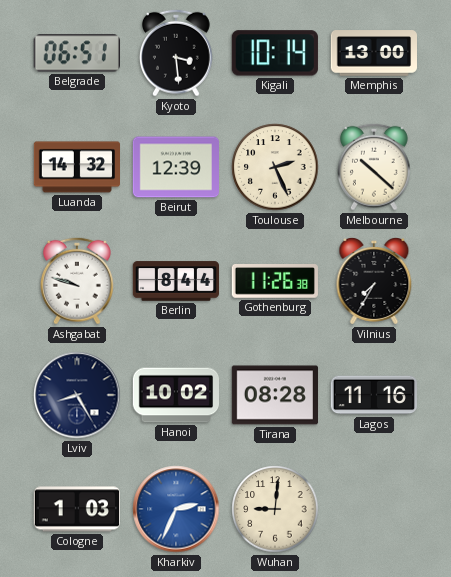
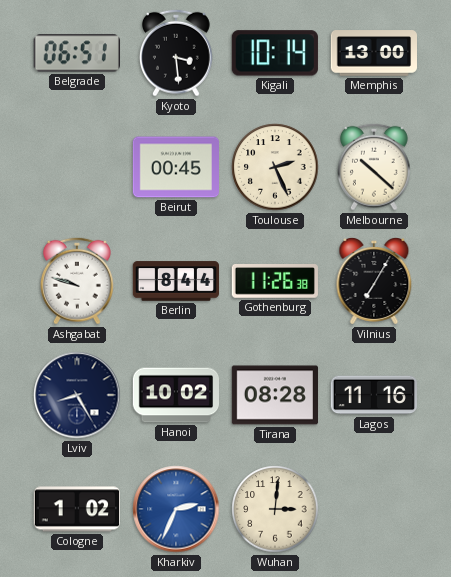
Luanda: 14:32 -> none (76, 167)
Beirut: 12:39 -> 00:45 (175, 167)
Vilnius: 7:35 -> 7:05 (374, 281)
Cologne: 1:03 -> 1:02 (76, 509)
Wuhan: 9:01 -> 3:01 (275, 509)
